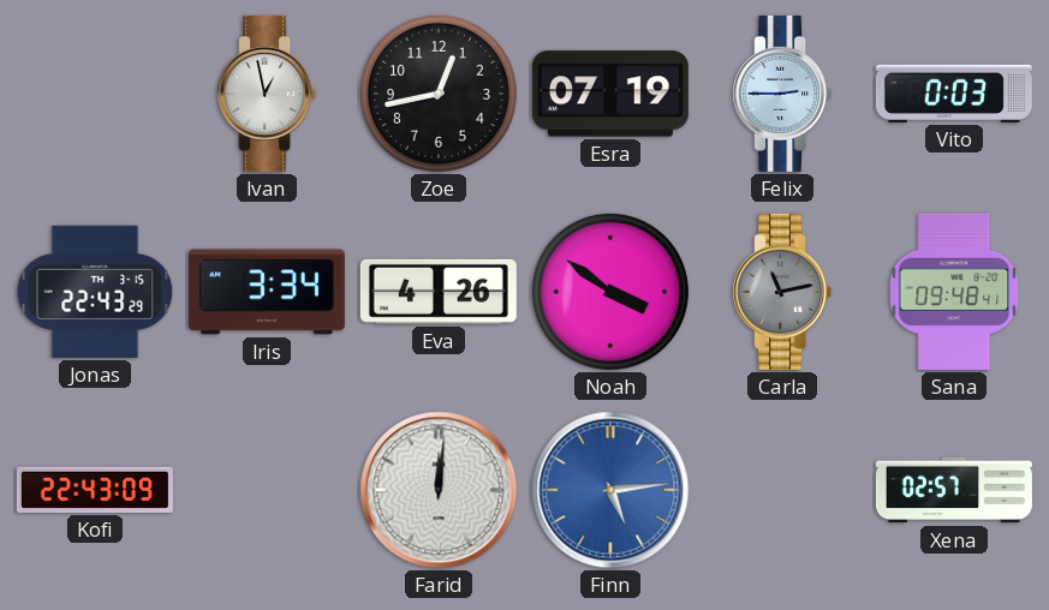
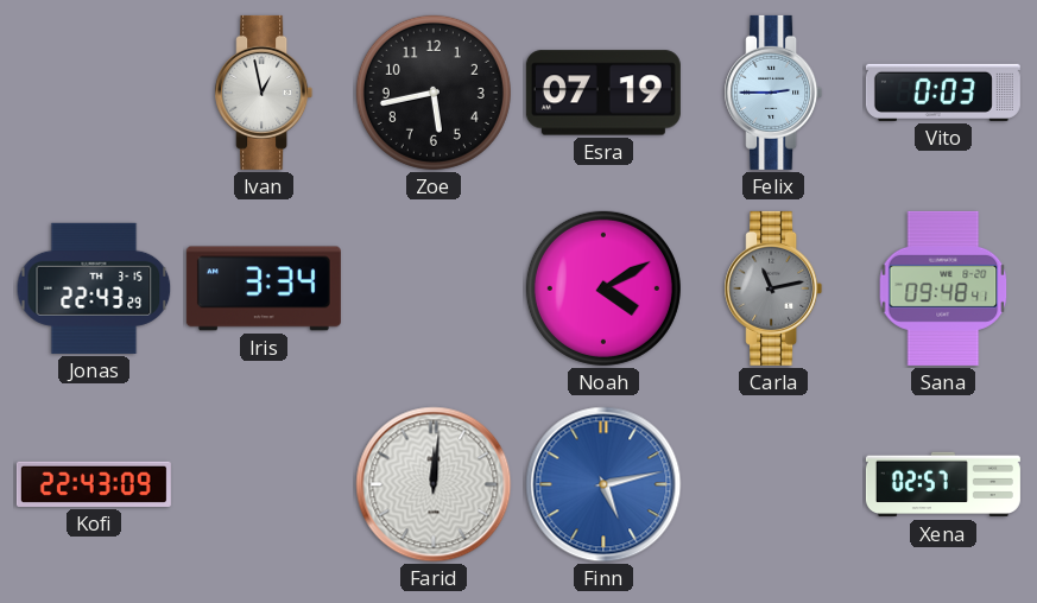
Zoe: 12:43 -> 5:43 (434, 93)
Eva: 4:26 -> none (439, 292)
Noah: 3:51 -> 4:10 (603, 288)
Finn: 5:14 -> 5:13 (603, 484)
